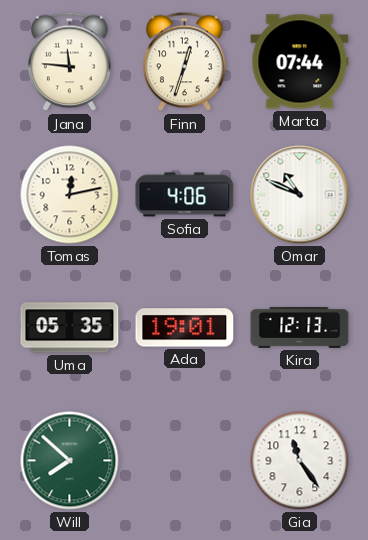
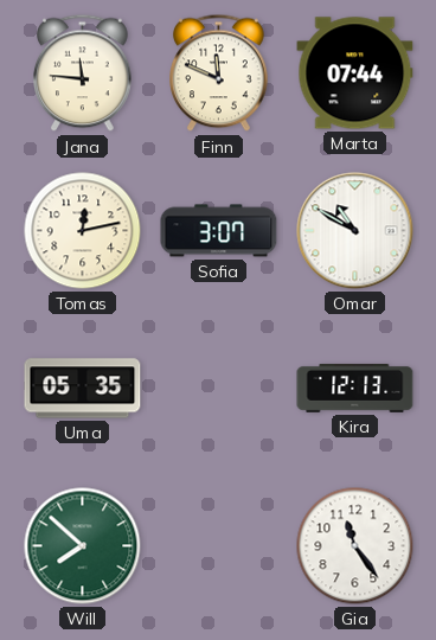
Finn: 12:33 -> 11:49 (219, 73)
Sofia: 4:06 -> 3:07 (219, 231)
Omar: 10:49 -> 10:50 (355, 231)
Ada: 19:01 -> none (185, 328)
